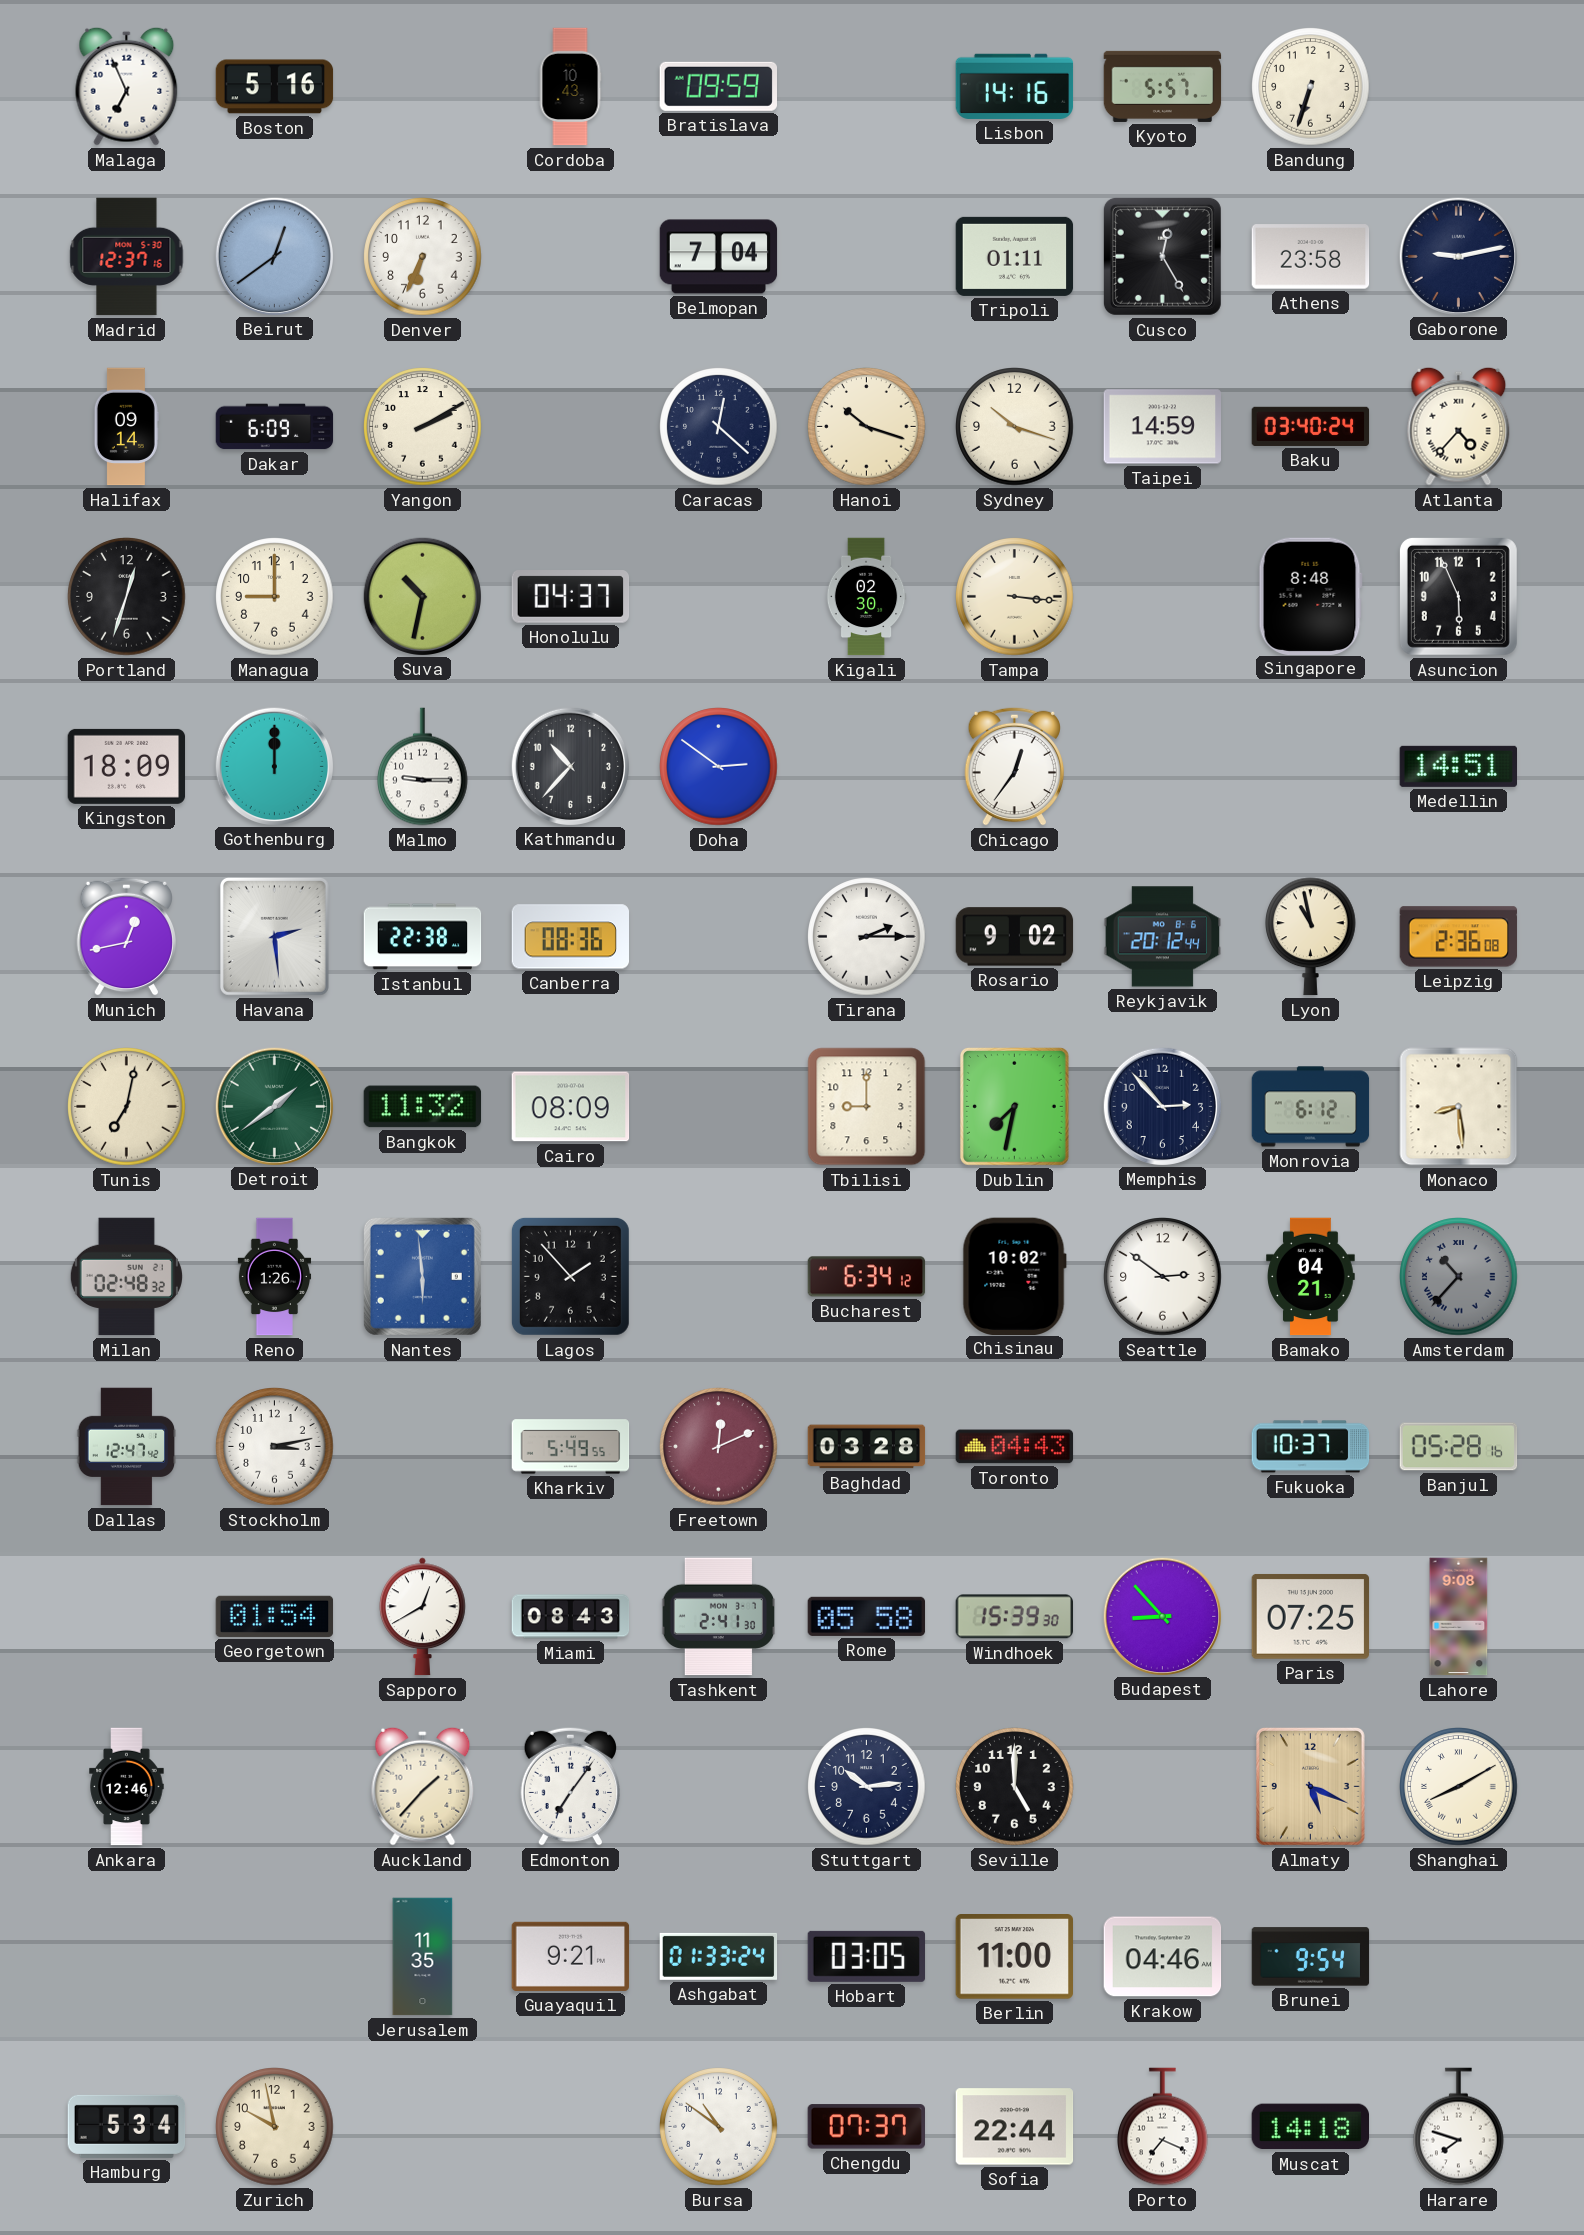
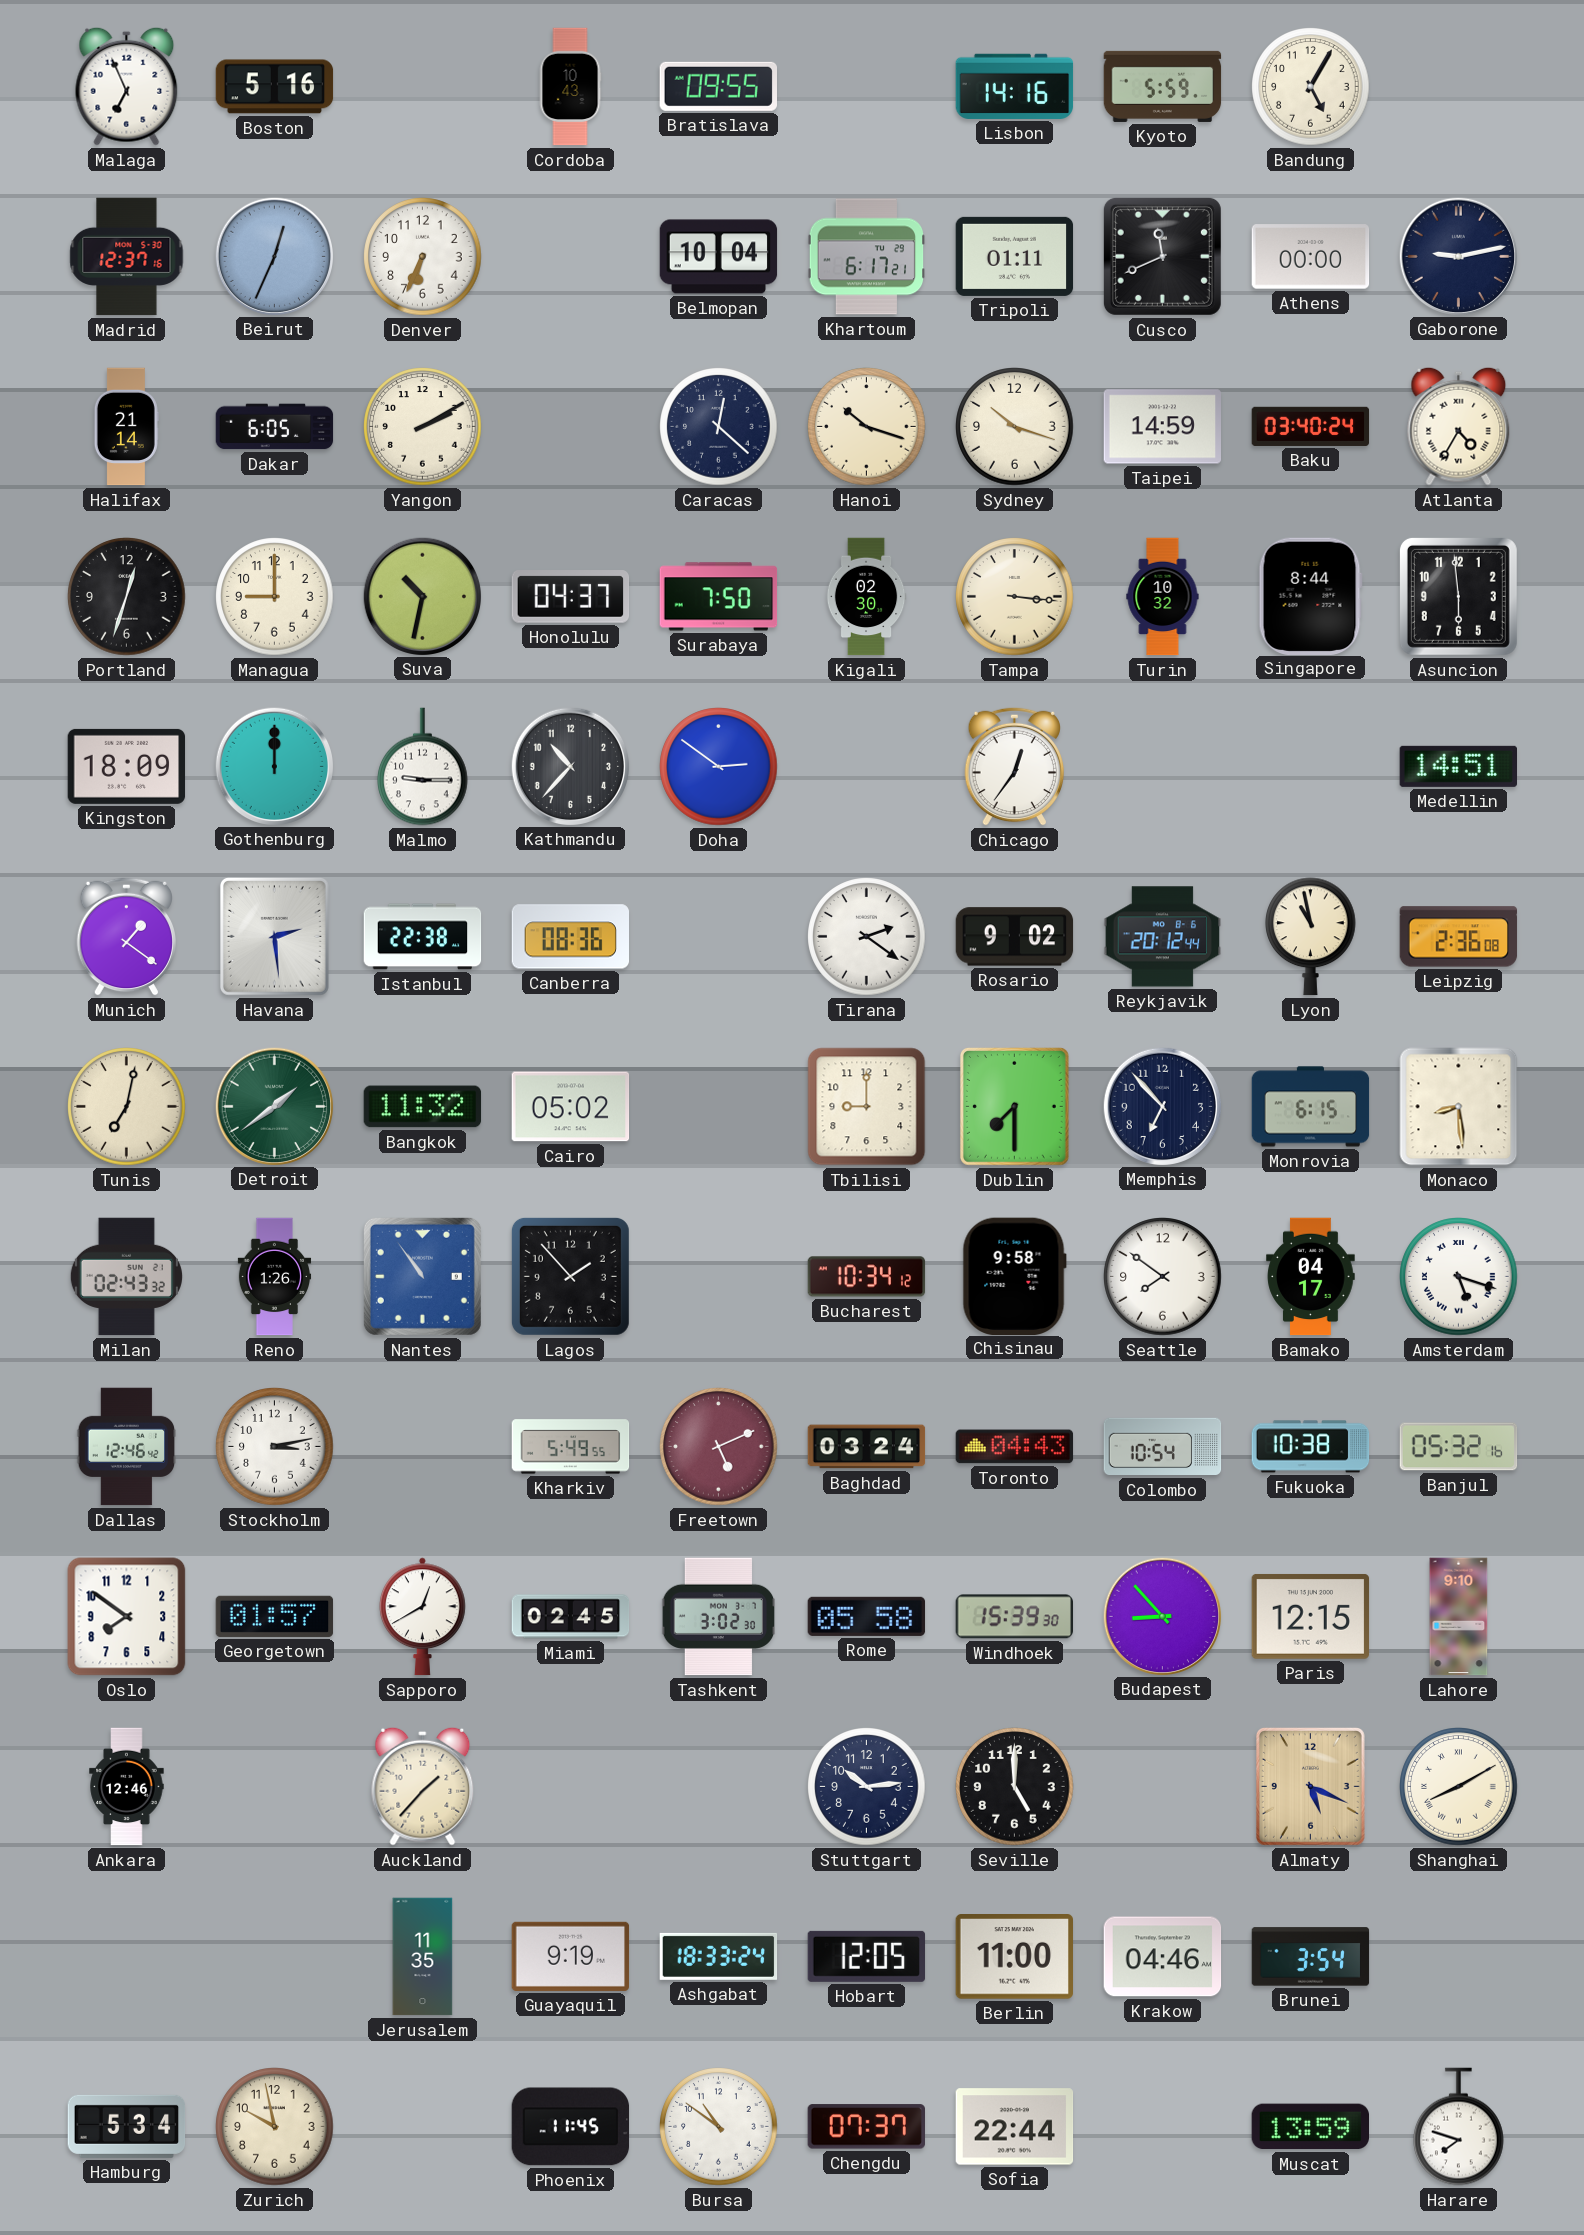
Bratislava: 09:59 -> 09:55 (718, 86)
Kyoto: 5:57 -> 5:59 (1163, 86)
Bandung: 6:33 -> 5:05 (1311, 87)
Beirut: 12:39 -> 12:34 (274, 256)
Belmopan: 7:04 -> 10:04 (719, 257)
Khartoum: none -> 6:17 (867, 257)
Cusco: 12:25 -> 11:41 (1162, 256)
Athens: 23:58 -> 00:00 (1311, 257)
Halifax: 09:14 -> 21:14 (126, 427)
Dakar: 6:09 -> 6:05 (275, 427)
Atlanta: 4:37 -> 4:35 (1459, 426)
Surabaya: none -> 7:50 (719, 597)
Turin: none -> 10:32 (1163, 597)
Singapore: 8:48 -> 8:44 (1310, 596)
Asuncion: 5:56 -> 5:59 (1458, 596)
Munich: 12:43 -> 1:21 (126, 936)
Tirana: 2:15 -> 2:21 (867, 937)
Cairo: 08:09 -> 05:02 (571, 1107)
Dublin: 7:32 -> 7:30 (1014, 1106)
Memphis: 2:53 -> 6:53 (1162, 1106)
Monrovia: 6:12 -> 6:15 (1311, 1107)
Milan: 02:48 -> 02:43 (126, 1277)
Nantes: 5:59 -> 10:54 (422, 1276)
Bucharest: 6:34 -> 10:34 (867, 1277)
Chisinau: 10:02 -> 9:58 (1014, 1276)
Seattle: 2:51 -> 7:51 (1163, 1277)
Bamako: 04:21 -> 04:17 (1311, 1277)
Amsterdam: 10:37 -> 5:18 (1459, 1277)
Amsterdam dial: grey -> white (1459, 1277)
Dallas: 12:47 -> 12:46 (127, 1447)
Freetown: 12:11 -> 5:11 (719, 1447)
Baghdad: 03:28 -> 03:24 (867, 1447)
Colombo: none -> 10:54 (1163, 1447)
Fukuoka: 10:37 -> 10:38 (1311, 1447)
Banjul: 05:28 -> 05:32 (1459, 1447)
Oslo: none -> 7:51 (127, 1617)
Georgetown: 01:54 -> 01:57 (275, 1616)
Miami: 08:43 -> 02:45 (571, 1617)
Tashkent: 2:41 -> 3:02 (719, 1617)
Paris: 07:25 -> 12:15 (1311, 1616)
Lahore: 9:08 -> 9:10 (1459, 1617)
Edmonton: 7:06 -> none (570, 1786)
Guayaquil: 9:21 -> 9:19 (571, 1956)
Ashgabat: 01:33 -> 18:33 (719, 1956)
Hobart: 03:05 -> 12:05 (867, 1956)
Brunei: 9:54 -> 3:54 (1311, 1957)
Phoenix: none -> 11:45 (571, 2127)
Porto: 7:19 -> none (1163, 2127)
Muscat: 14:18 -> 13:59 (1310, 2127)
